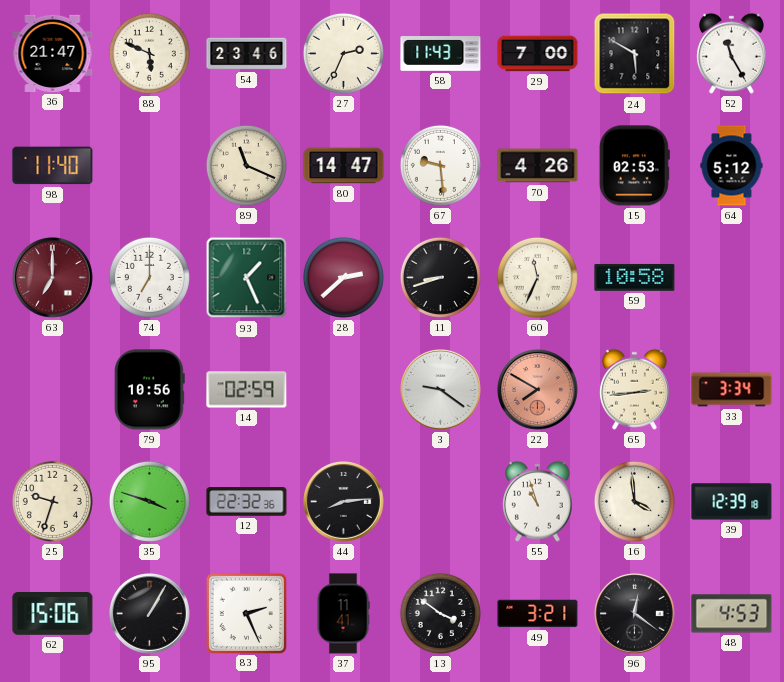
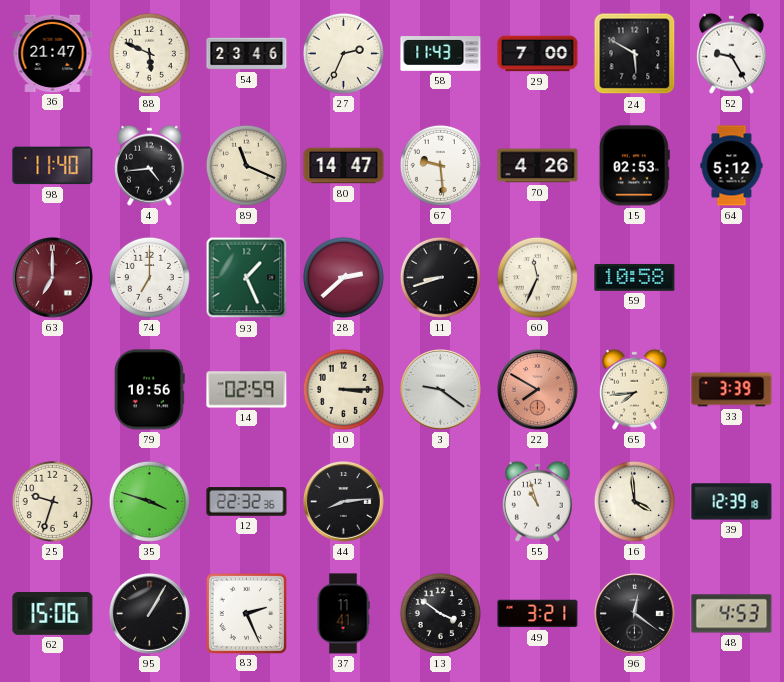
52: 11:25 -> 9:25 (731, 53)
4: none -> 4:44 (149, 165)
10: none -> 3:15 (343, 389)
65: 2:44 -> 7:44 (634, 389)
33: 3:34 -> 3:39 (732, 390)
